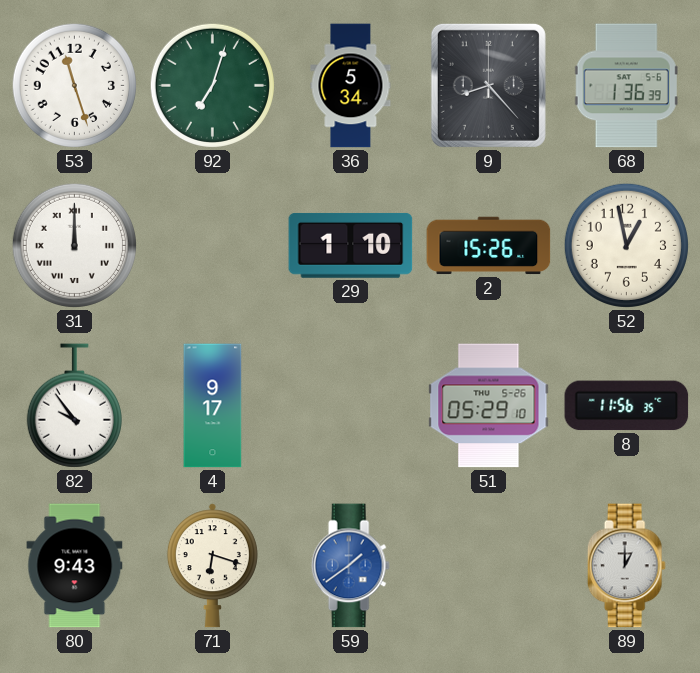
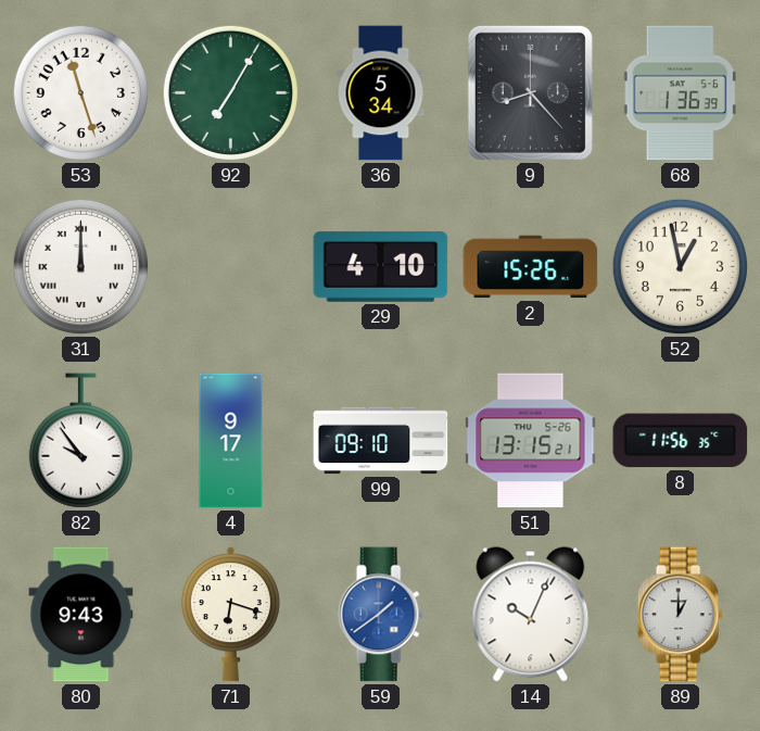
92: 7:03 -> 7:05 (230, 92)
29: 1:10 -> 4:10 (381, 266)
99: none -> 09:10 (381, 441)
51: 05:29 -> 13:15 (531, 441)
14: none -> 10:04 (531, 615)
